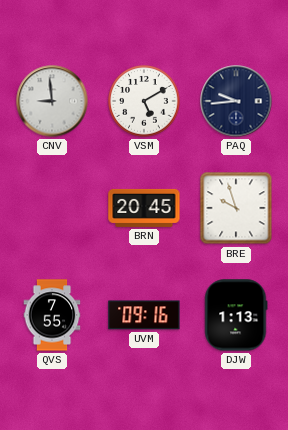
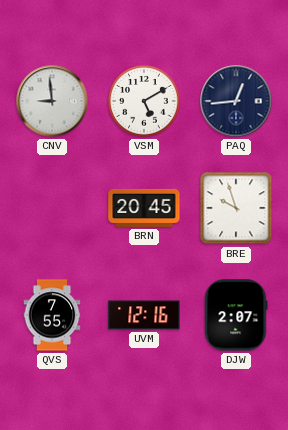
PAQ: 9:44 -> 12:44 (236, 101)
UVM: 09:16 -> 12:16 (144, 315)
DJW: 1:13 -> 2:07 (236, 315)
